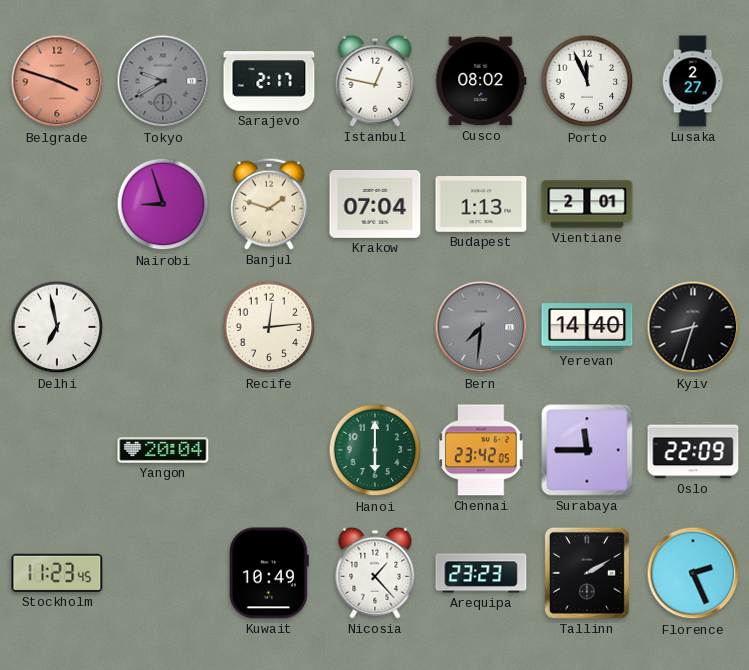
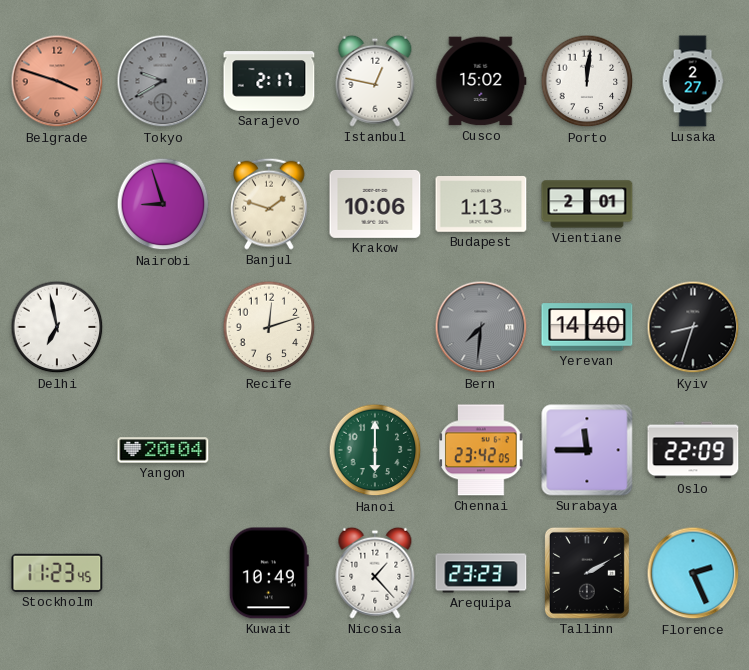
Cusco: 08:02 -> 15:02 (481, 81)
Porto: 11:56 -> 12:01 (587, 81)
Krakow: 07:04 -> 10:06 (375, 204)
Recife: 12:14 -> 12:12 (269, 327)
